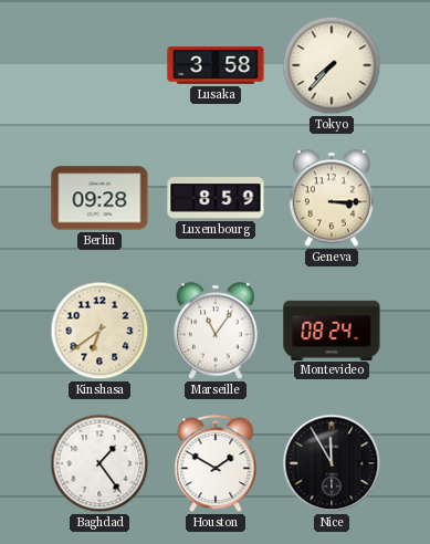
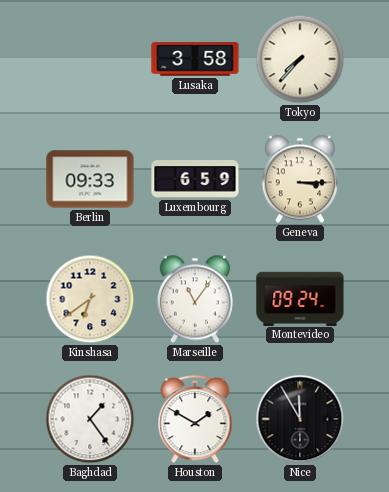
Berlin: 09:28 -> 09:33 (90, 179)
Luxembourg: 8:59 -> 6:59 (195, 179)
Montevideo: 08:24 -> 09:24 (300, 298)
